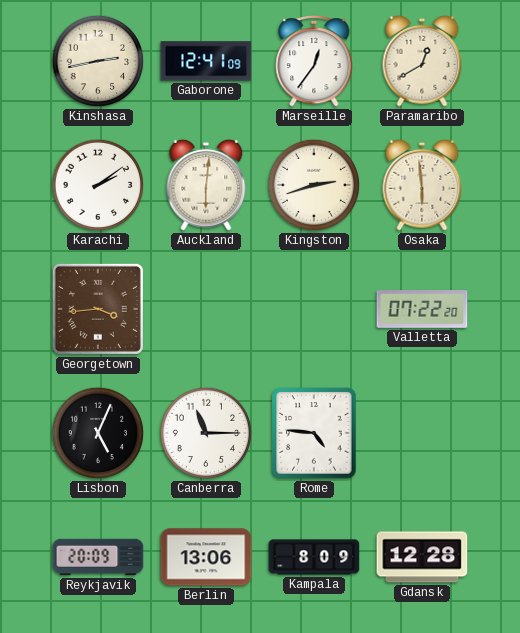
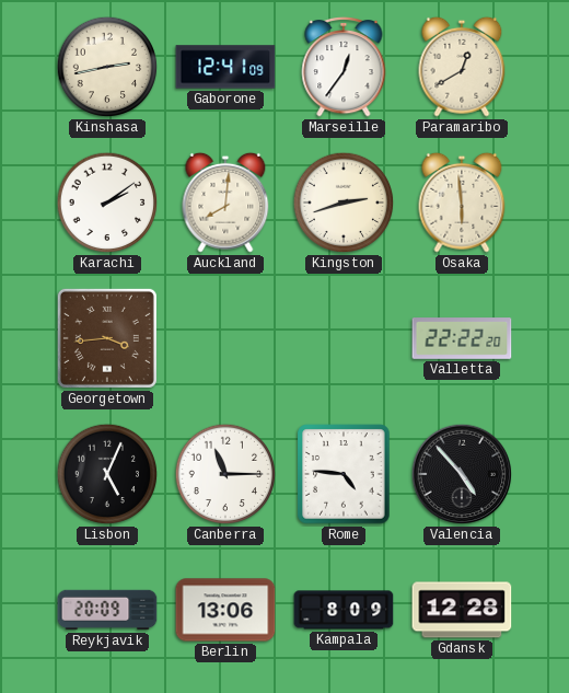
Auckland: 6:01 -> 8:01 (225, 203)
Valletta: 07:22 -> 22:22 (462, 338)
Valencia: none -> 4:53 (462, 474)
